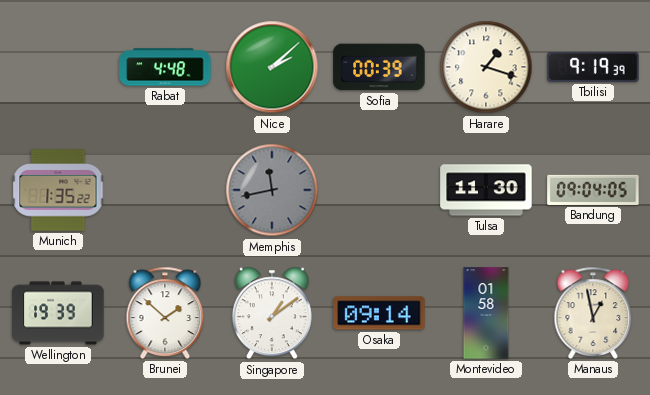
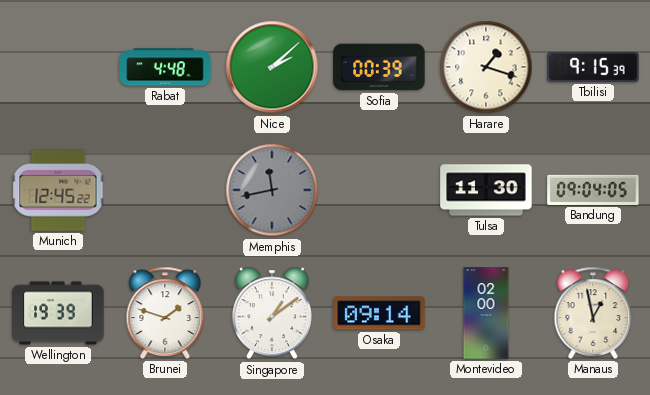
Tbilisi: 9:19 -> 9:15 (593, 67)
Munich: 1:35 -> 12:45 (58, 190)
Brunei: 1:52 -> 1:48 (165, 313)
Montevideo: 01:58 -> 02:00 (486, 313)
